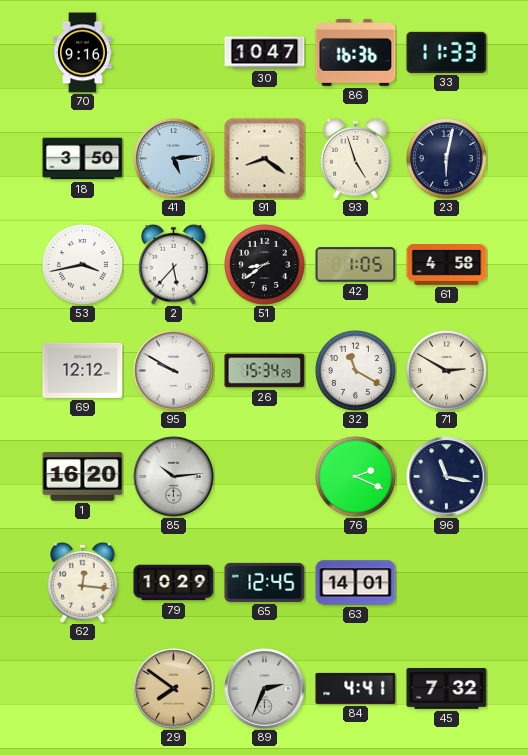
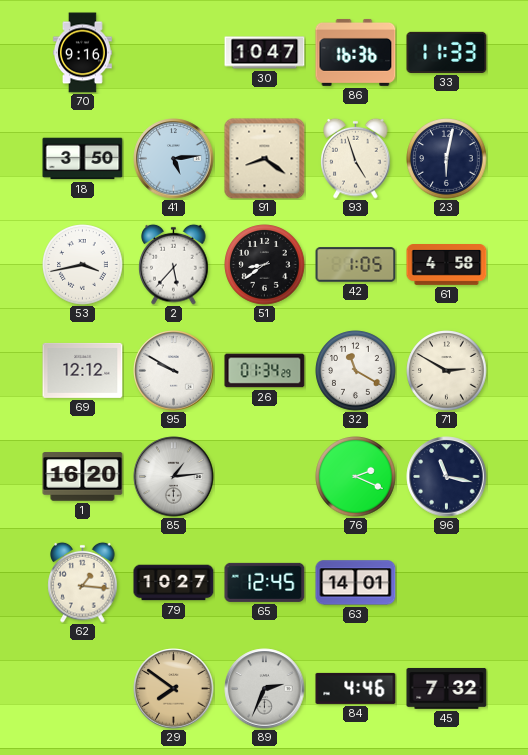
26: 15:34 -> 01:34 (265, 371)
85: 10:14 -> 1:14 (174, 477)
62: 12:16 -> 1:16 (83, 582)
79: 10:29 -> 10:27 (174, 583)
84: 4:41 -> 4:46 (356, 688)
